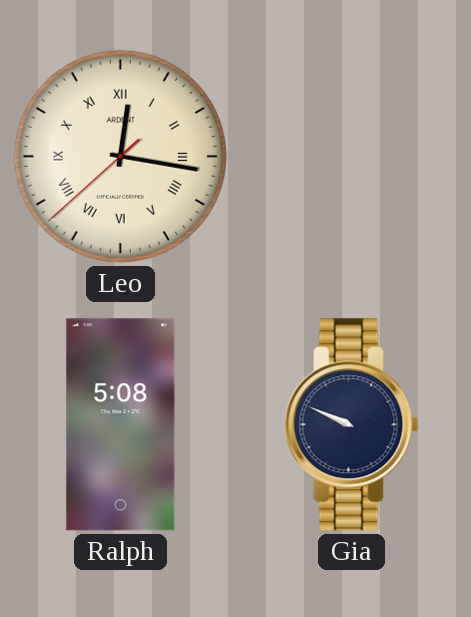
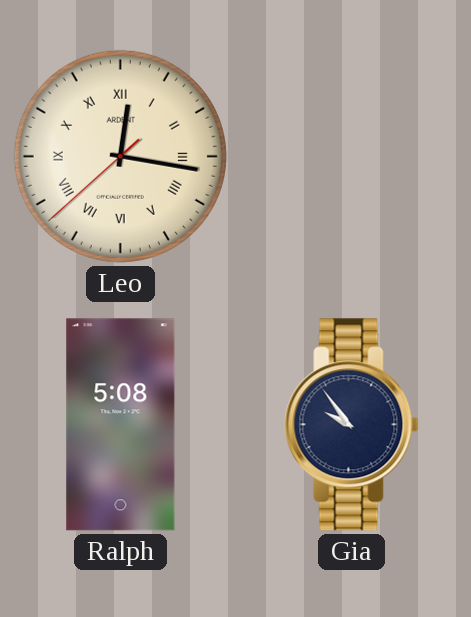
Gia: 9:49 -> 9:54 (352, 425)
